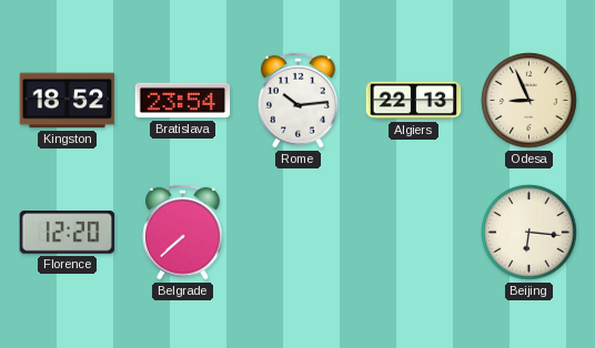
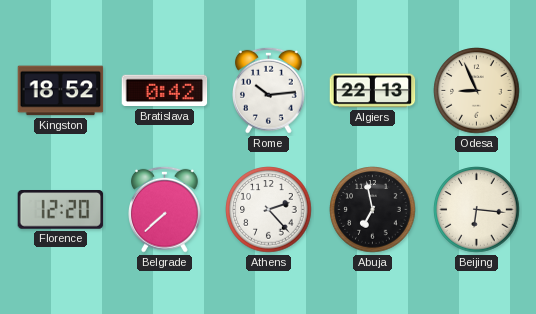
Bratislava: 23:54 -> 0:42 (165, 91)
Athens: none -> 2:23 (269, 210)
Abuja: none -> 6:58 (373, 210)
